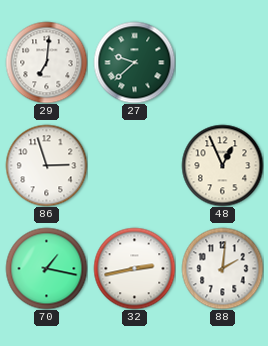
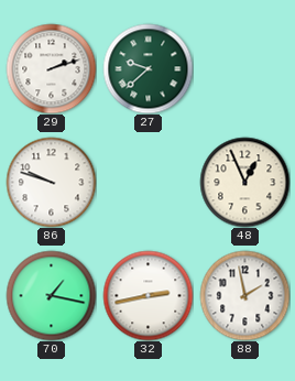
29: 7:01 -> 2:12 (51, 68)
86: 2:57 -> 9:48 (51, 182)
88: 2:01 -> 1:58 (244, 295)
